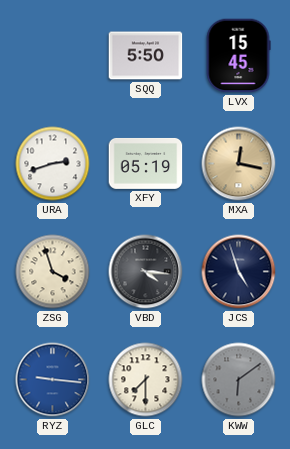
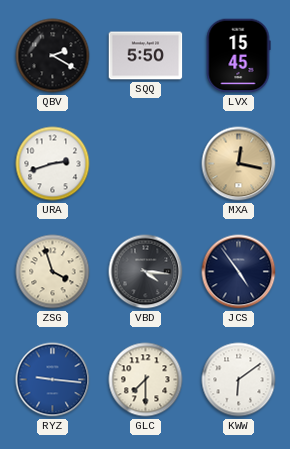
QBV: none -> 2:20 (53, 56)
XFY: 05:19 -> none (146, 163)
JCS: 4:57 -> 4:54 (239, 272)
KWW dial: grey -> white (239, 380)
